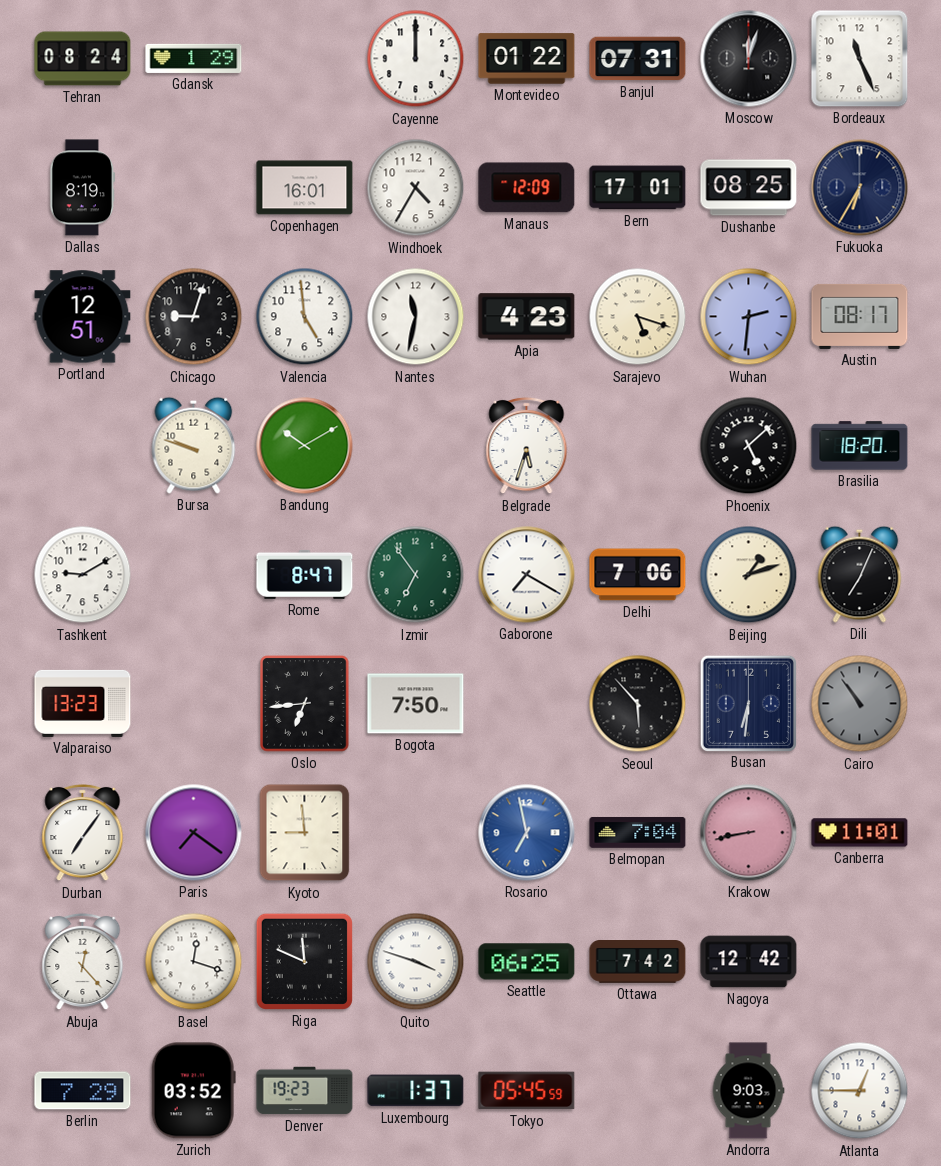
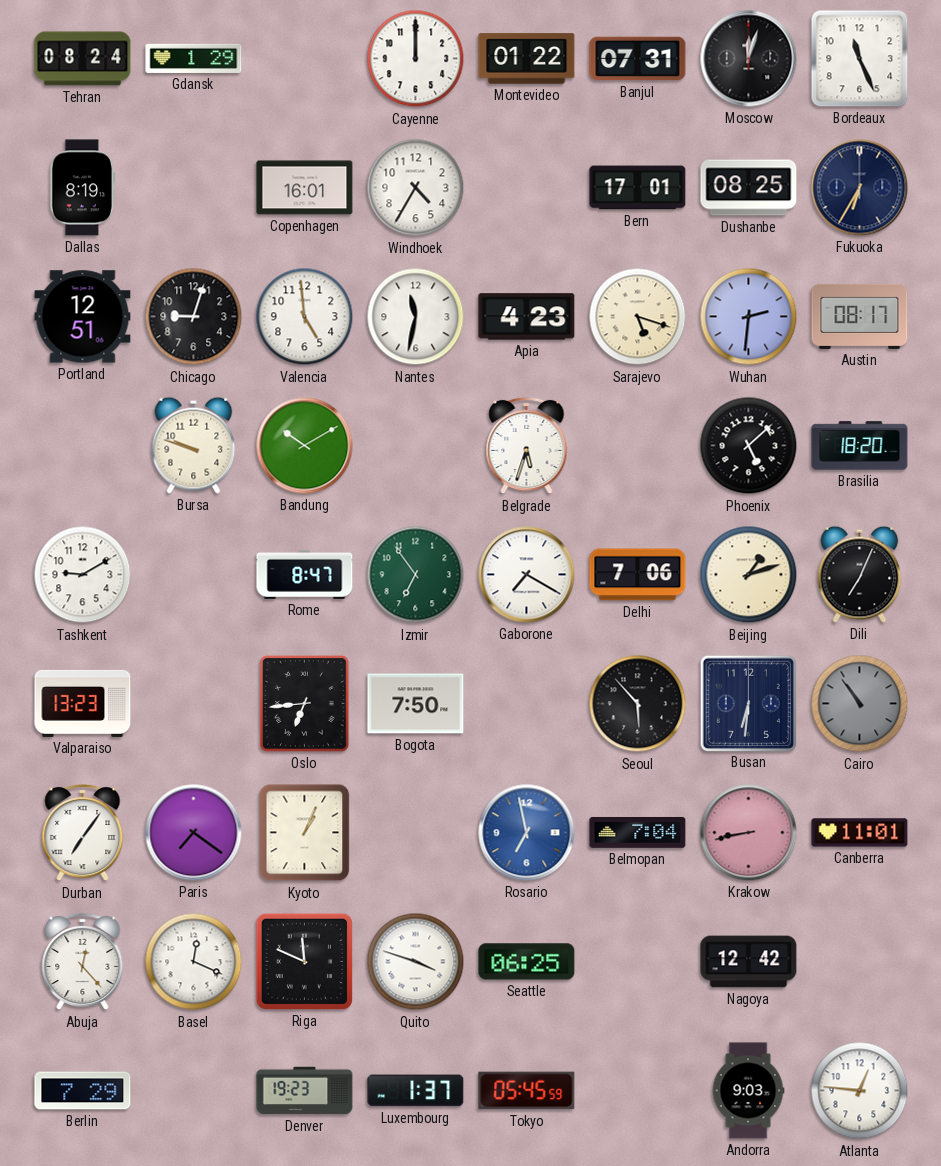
Manaus: 12:09 -> none (527, 188)
Kyoto: 8:59 -> 1:04 (305, 833)
Basel: 12:18 -> 12:19 (194, 962)
Ottawa: 7:42 -> none (638, 962)
Zurich: 03:52 -> none (193, 1091)
Atlanta: 12:45 -> 12:46 (860, 1091)
